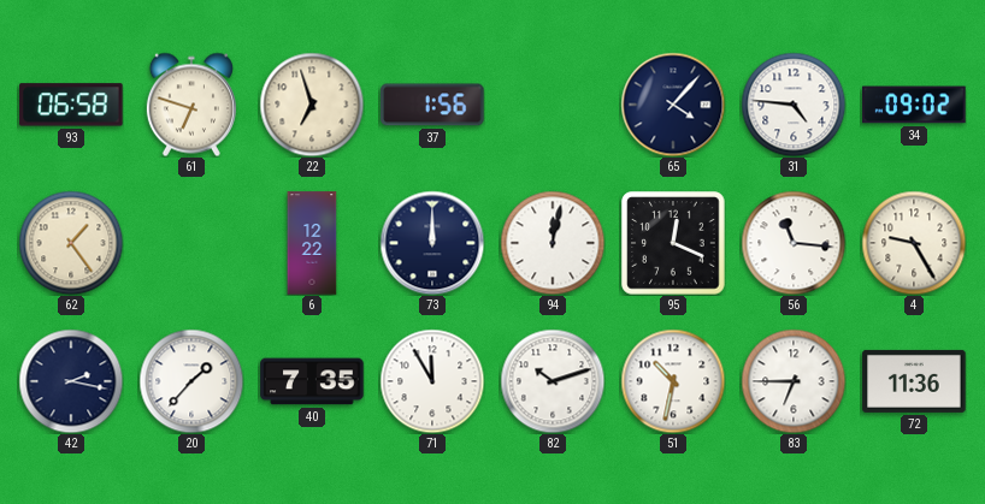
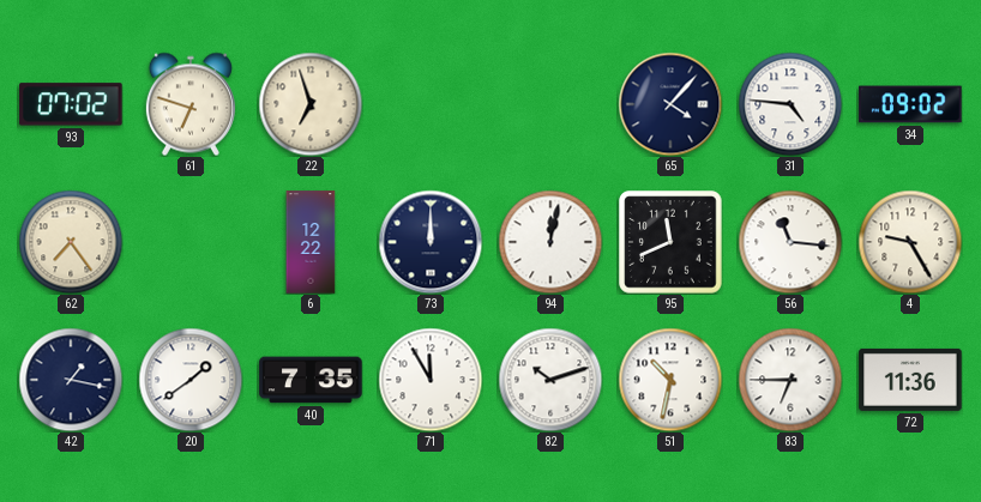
93: 06:58 -> 07:02 (71, 104)
37: 1:56 -> none (432, 105)
62: 1:24 -> 7:24 (71, 242)
95: 12:19 -> 11:41 (670, 242)
42: 2:17 -> 1:17 (71, 380)
20: 1:37 -> 1:39 (191, 380)
